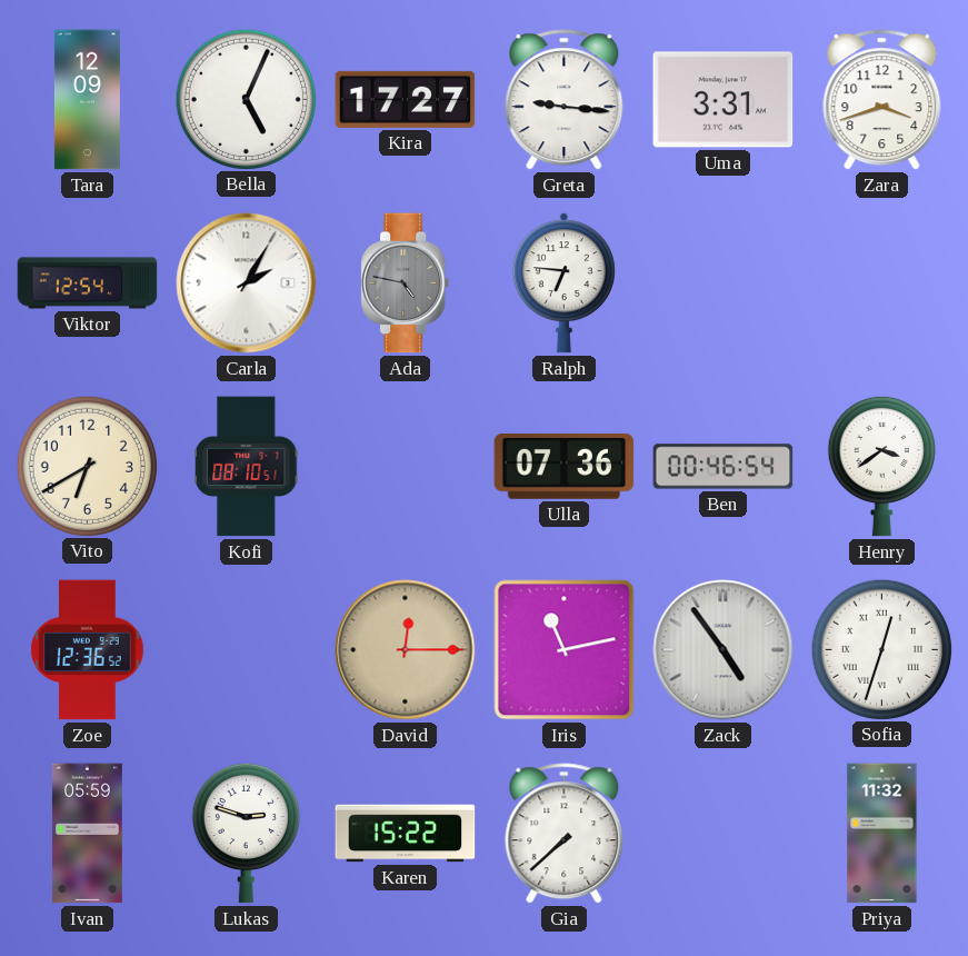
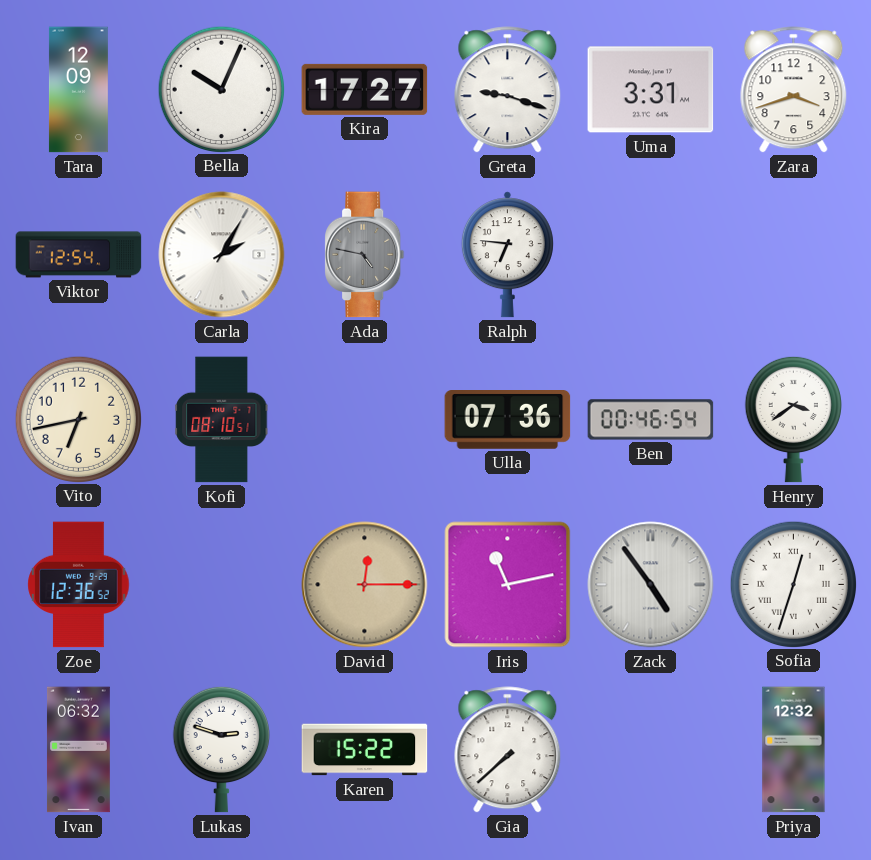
Bella: 5:04 -> 10:04 (221, 89)
Greta: 9:16 -> 9:18 (508, 90)
Vito: 6:40 -> 6:43 (78, 419)
Ivan: 05:59 -> 06:32 (78, 750)
Priya: 11:32 -> 12:32 (794, 750)
